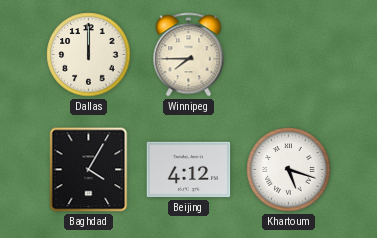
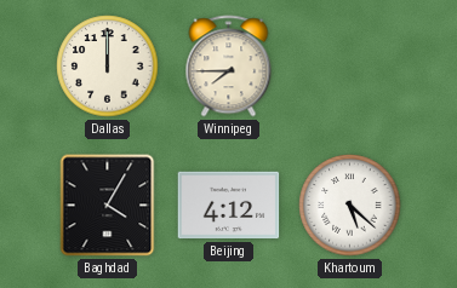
Khartoum: 5:18 -> 5:22 (350, 206)
